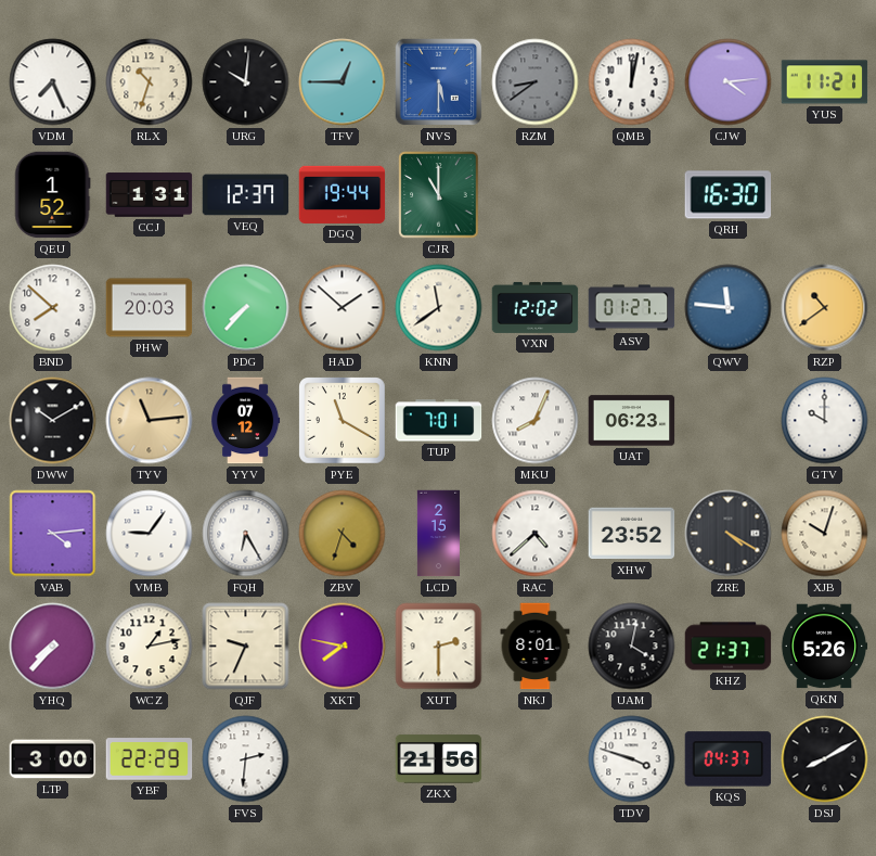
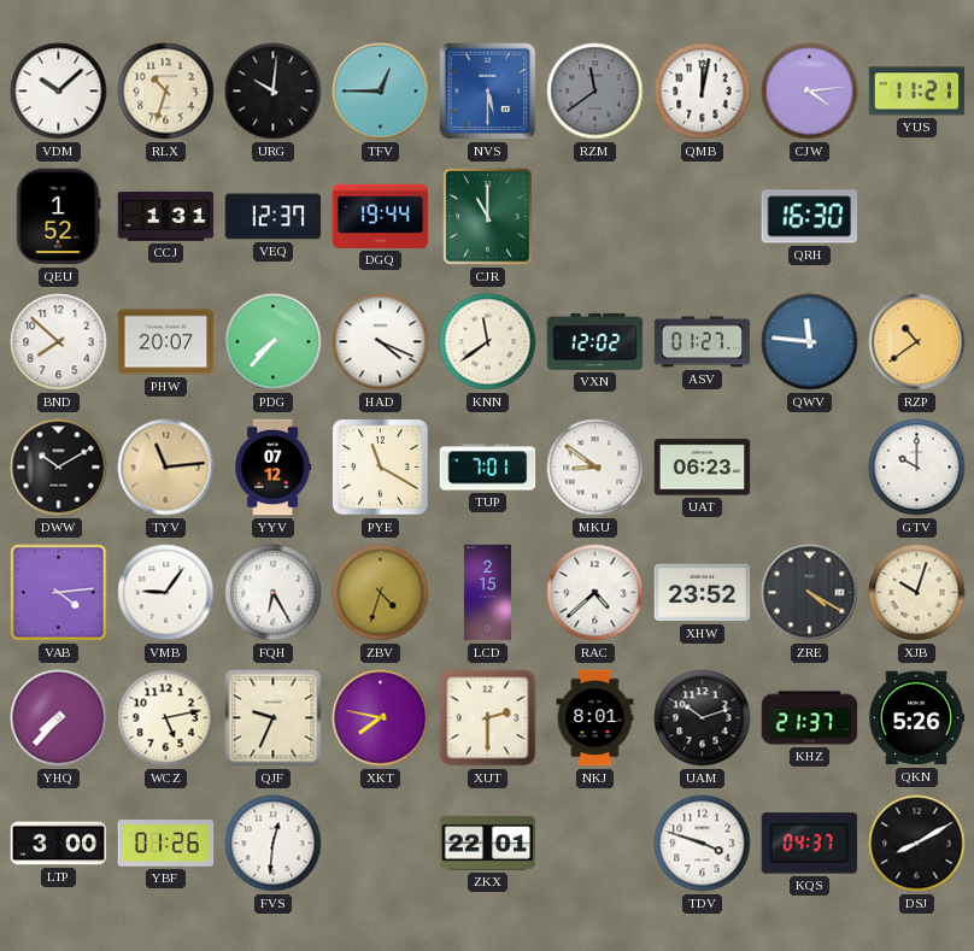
VDM: 7:26 -> 10:08 (59, 92)
RZM: 8:39 -> 11:39 (595, 92)
PHW: 20:03 -> 20:07 (166, 342)
HAD: 1:52 -> 4:19 (381, 342)
MKU: 8:04 -> 8:51 (595, 468)
WCZ: 1:13 -> 5:13 (166, 718)
UAM: 4:02 -> 10:12 (703, 718)
YBF: 22:29 -> 01:26 (166, 844)
FVS: 2:31 -> 12:31 (274, 844)
ZKX: 21:56 -> 22:01 (488, 844)
